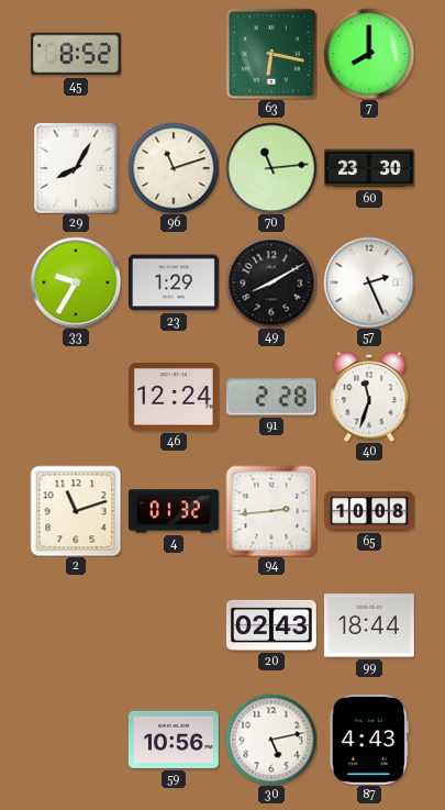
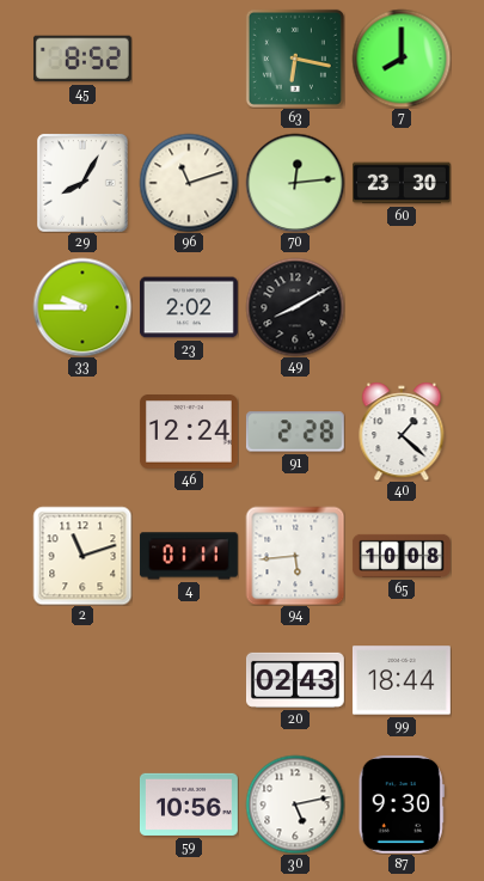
70: 11:14 -> 12:14 (295, 183)
33: 9:35 -> 9:45 (82, 307)
23: 1:29 -> 2:02 (189, 307)
57: 2:26 -> none (369, 282)
40: 11:33 -> 1:22 (402, 432)
4: 01:32 -> 01:11 (189, 556)
94: 2:44 -> 5:44 (295, 556)
87: 4:43 -> 9:30 (402, 804)
